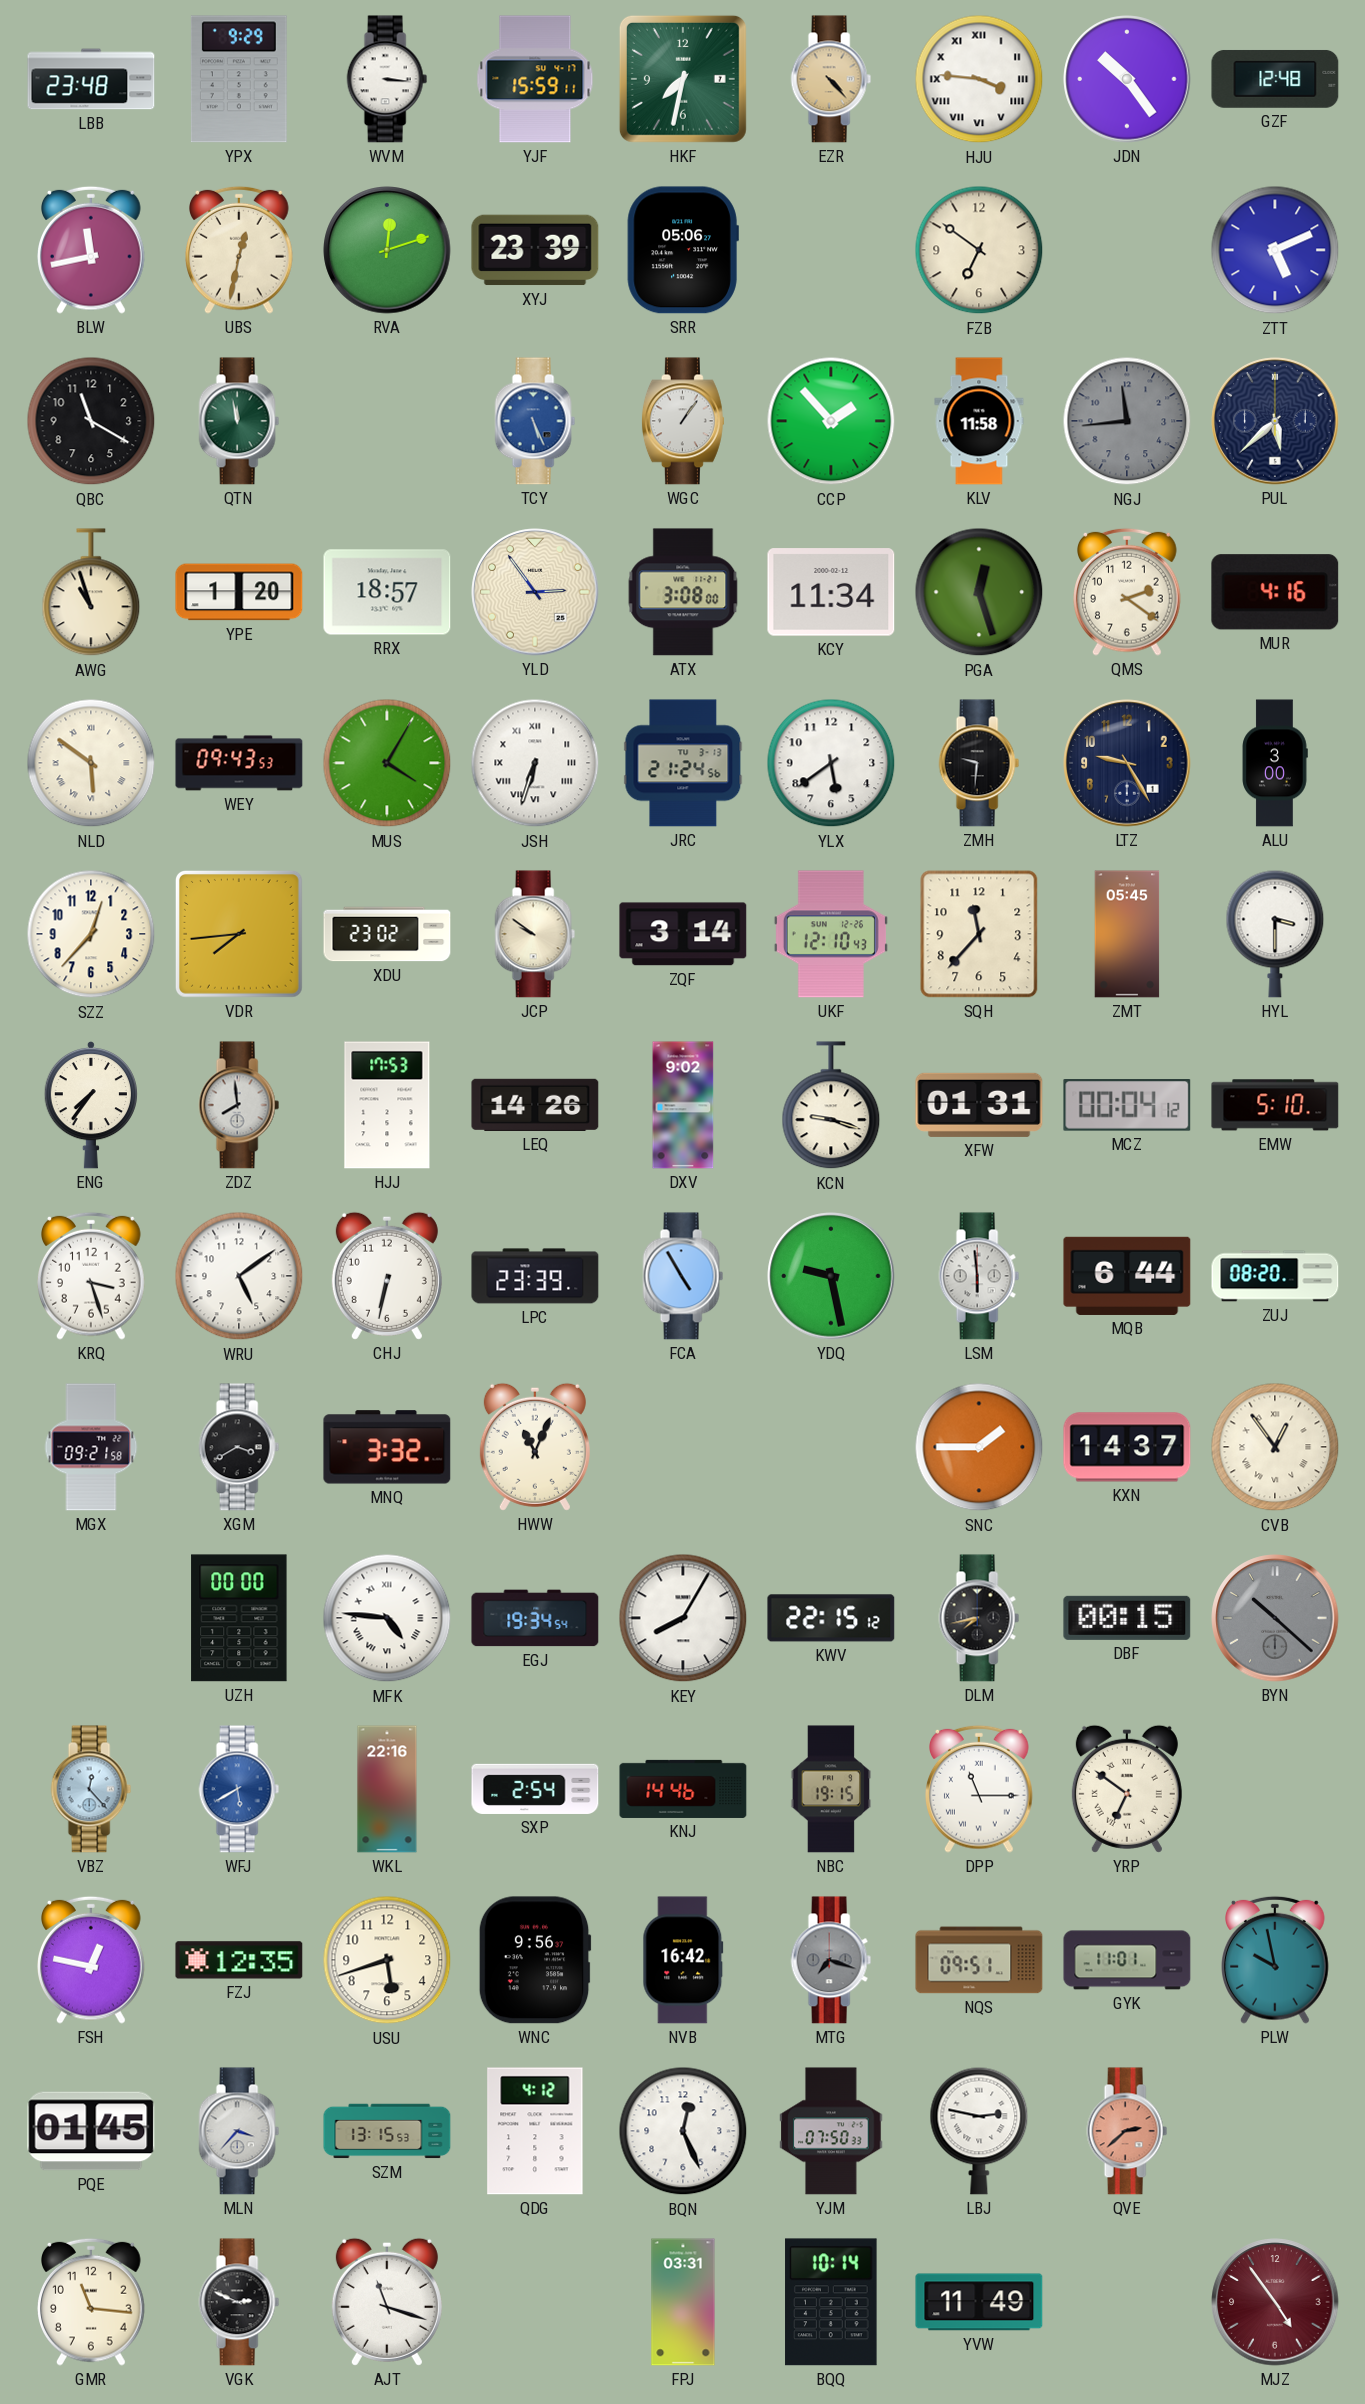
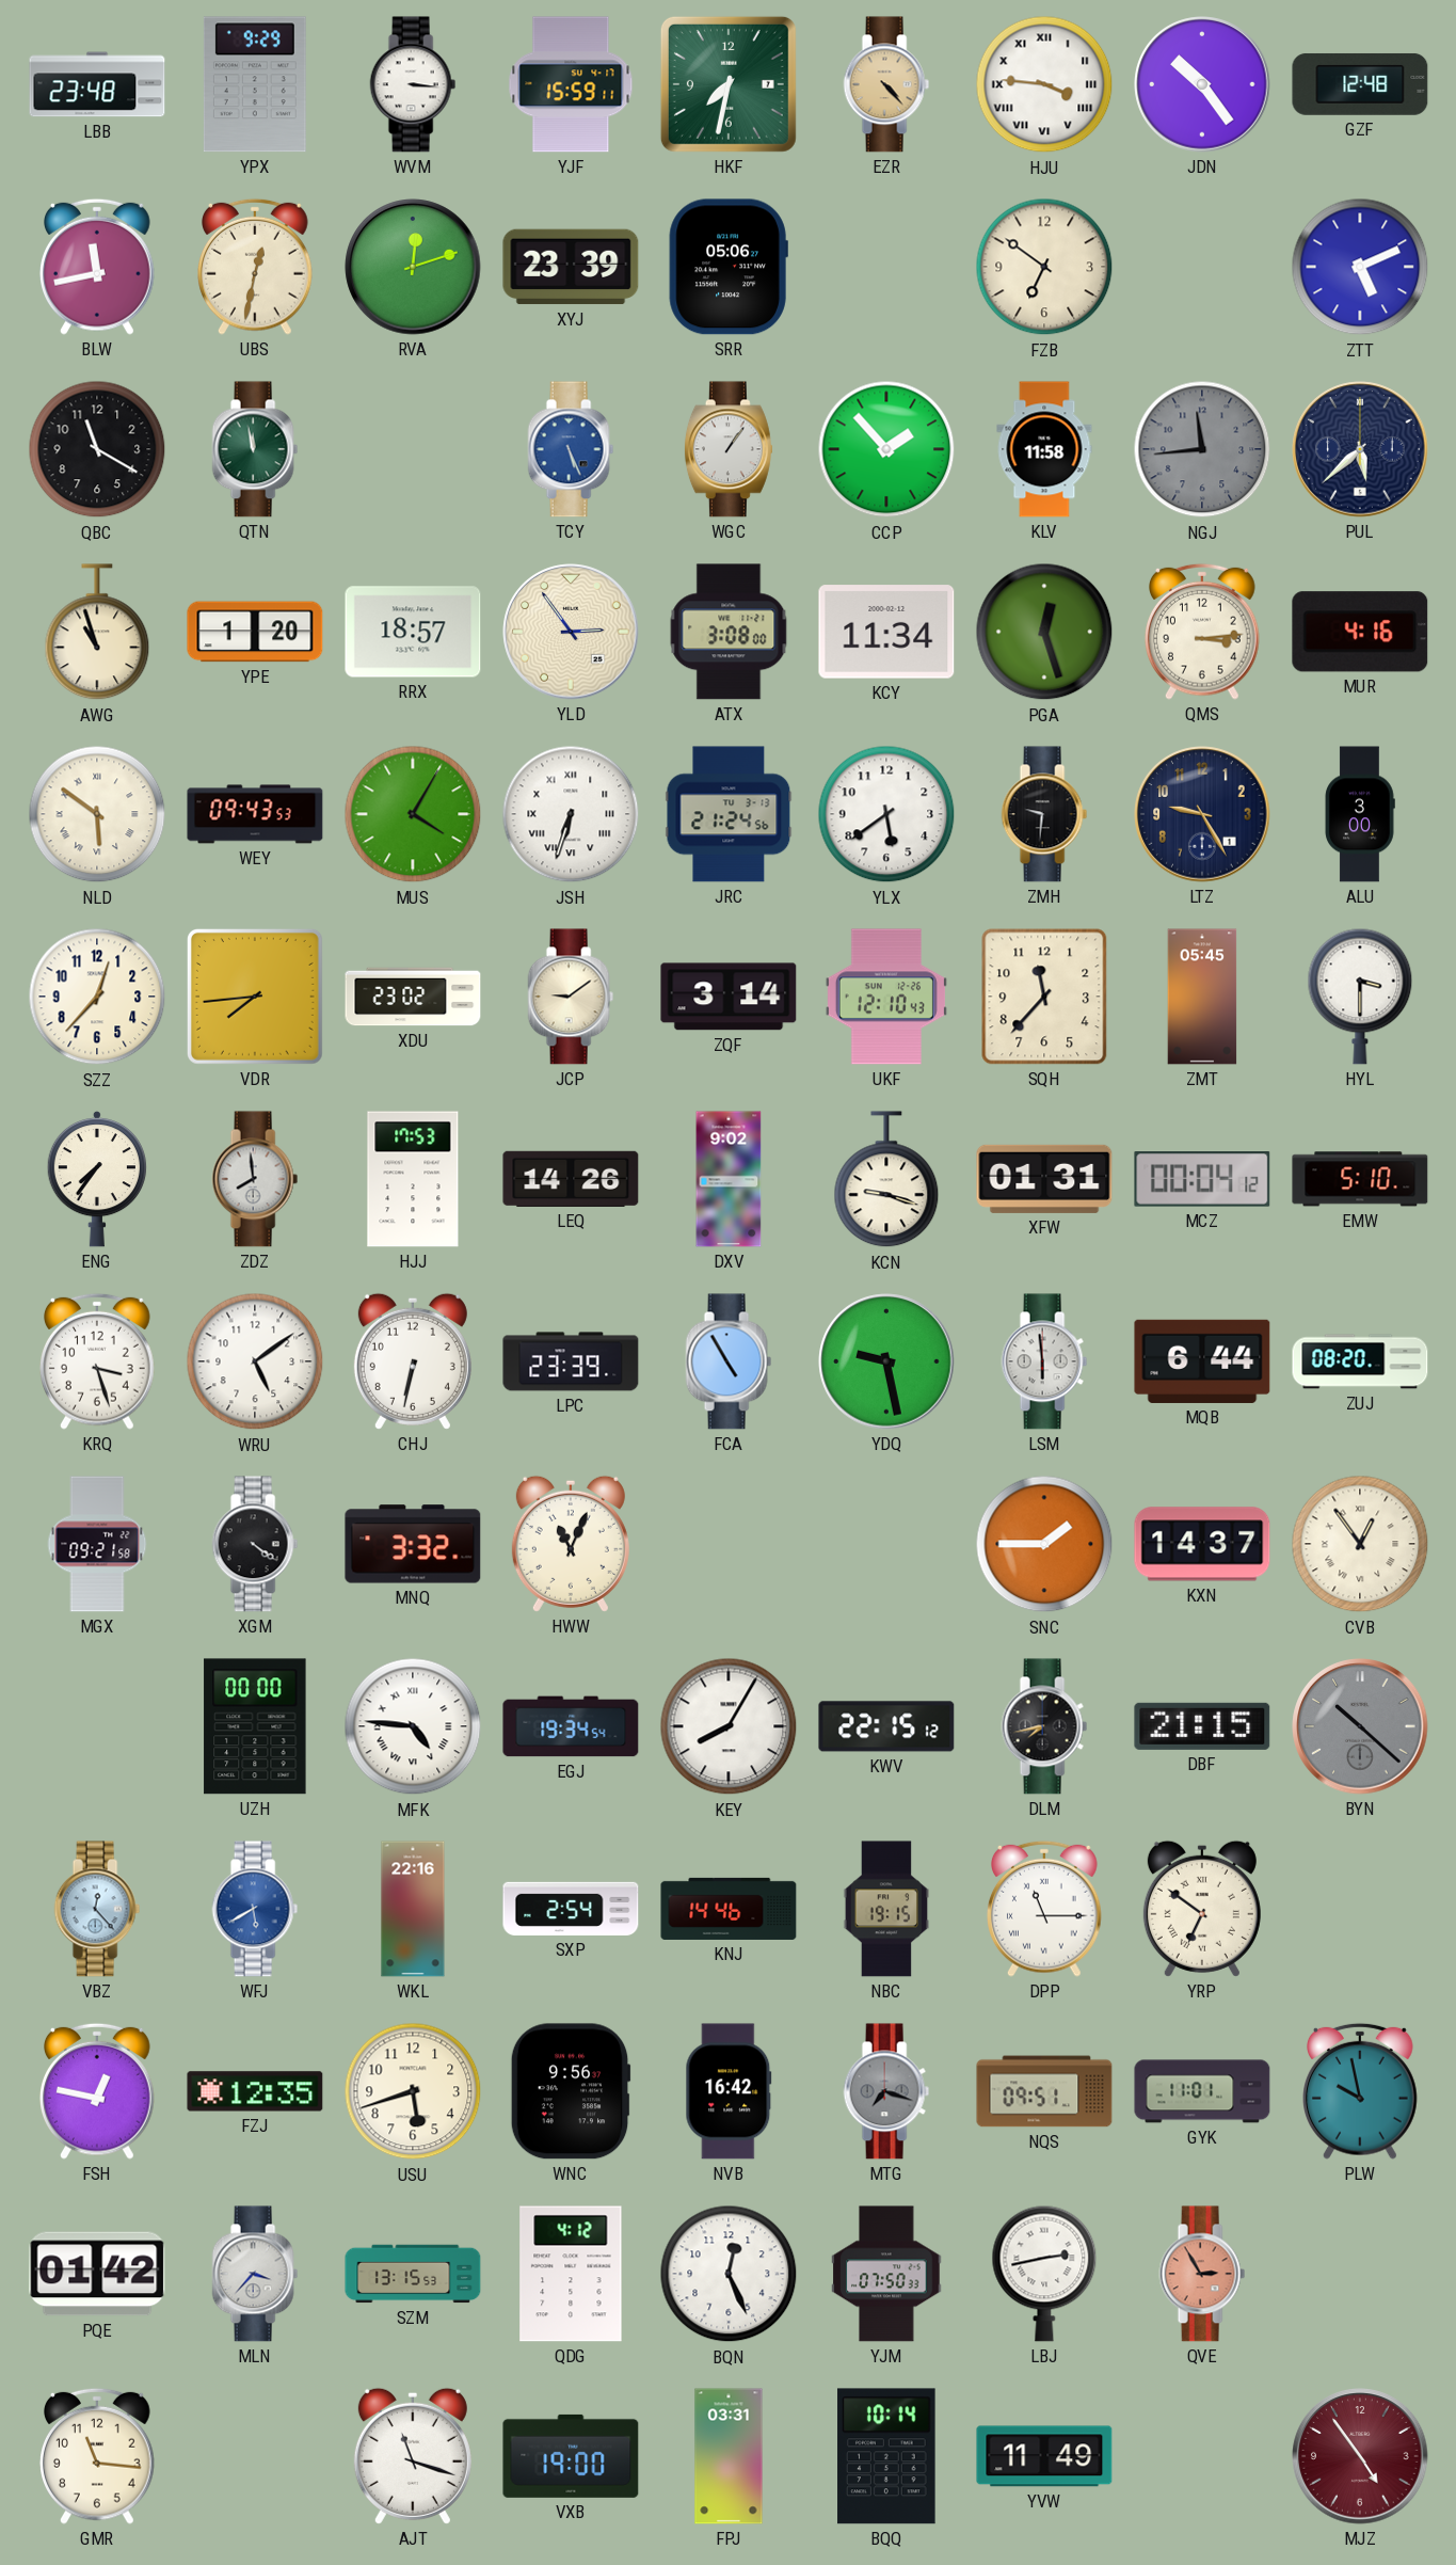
QMS: 2:21 -> 3:14 (1203, 632)
JCP: 9:51 -> 9:09 (571, 997)
XGM: 3:40 -> 4:21 (255, 1544)
DBF: 00:15 -> 21:15 (1202, 1726)
PQE: 01:45 -> 01:42 (97, 2274)
LBJ: 2:47 -> 2:43 (1044, 2274)
QVE: 2:38 -> 2:55 (1202, 2274)
VGK: 2:49 -> none (239, 2302)
VXB: none -> 19:00 (571, 2456)
